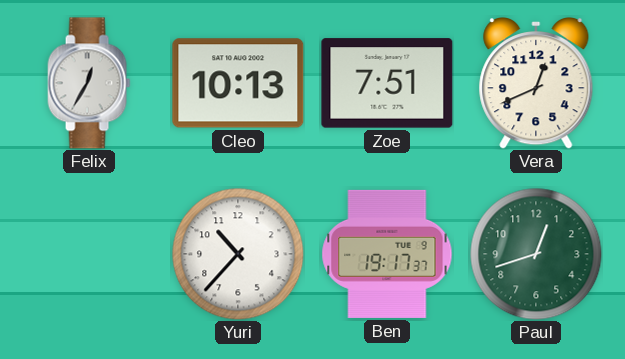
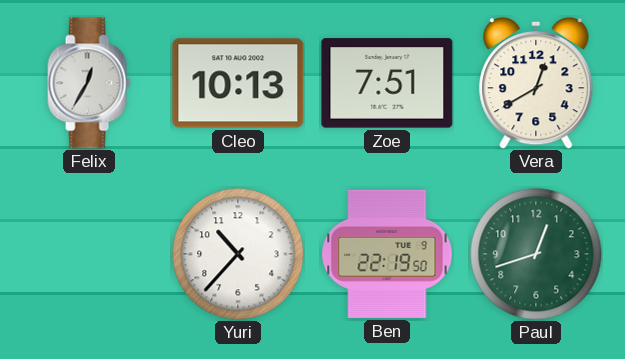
Vera: 12:41 -> 12:40 (536, 84)
Ben: 19:17 -> 22:19 (387, 254)
